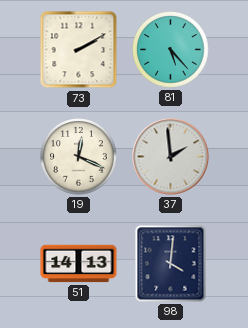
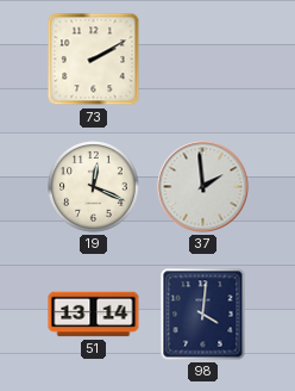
81: 5:23 -> none (171, 50)
51: 14:13 -> 13:14 (94, 315)
